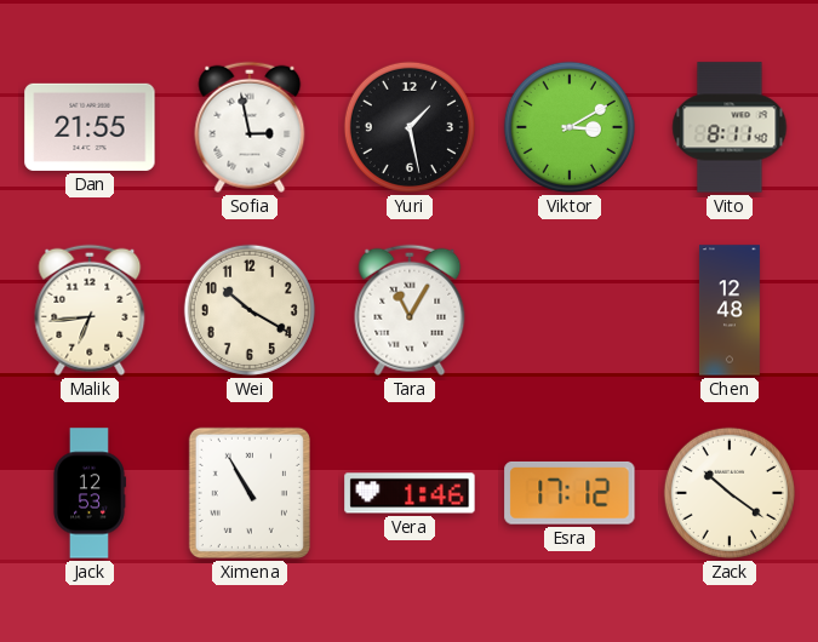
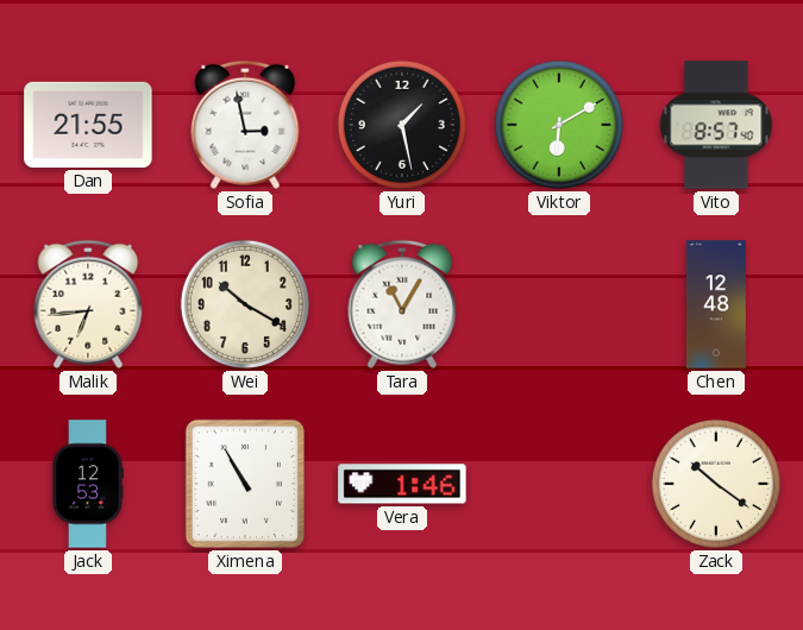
Viktor: 3:10 -> 6:10 (559, 125)
Vito: 8:11 -> 8:57 (716, 125)
Esra: 17:12 -> none (570, 493)
